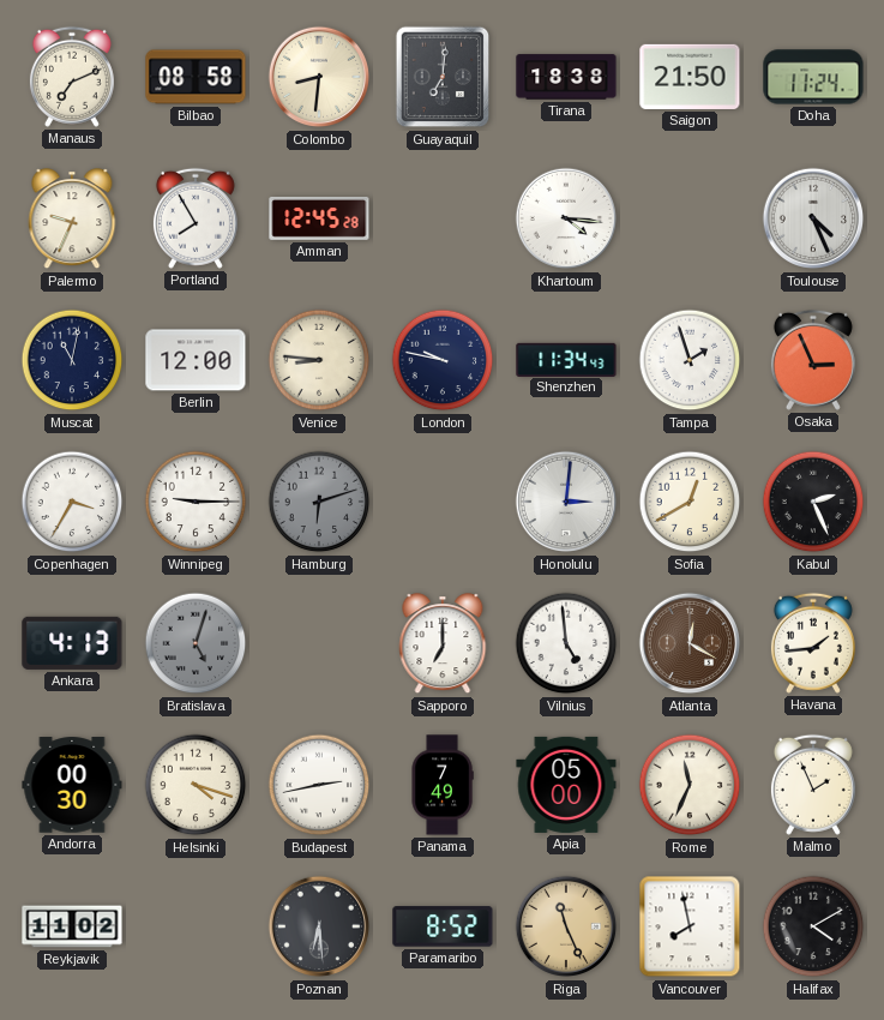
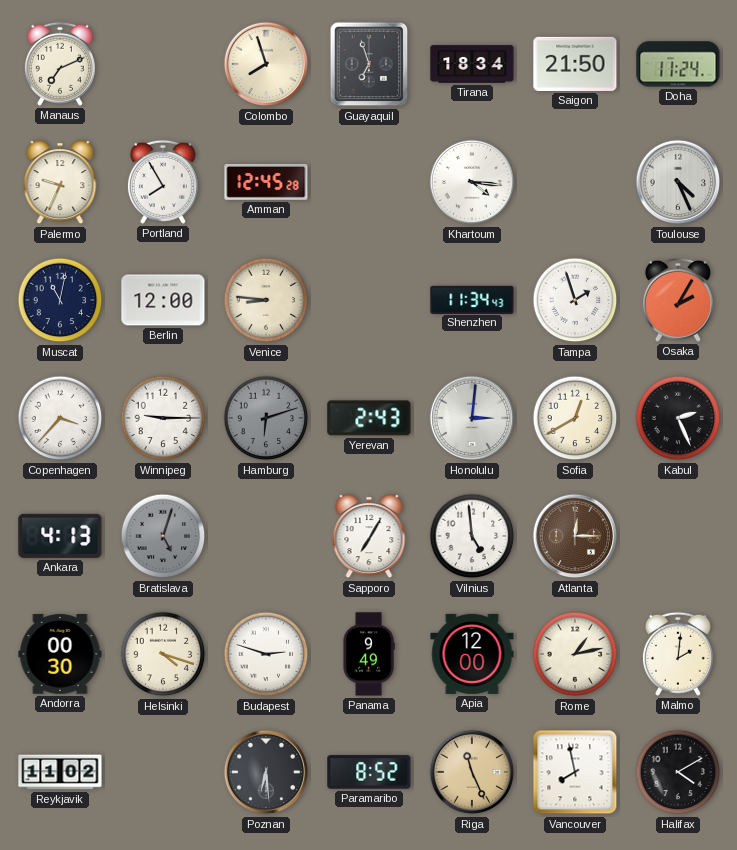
Bilbao: 08:58 -> none (196, 77)
Colombo: 8:31 -> 7:57 (266, 64)
Guayaquil: 7:01 -> 6:57 (369, 64)
Tirana: 18:38 -> 18:34 (472, 64)
London: 9:47 -> none (443, 360)
Osaka: 2:56 -> 2:05 (678, 300)
Copenhagen: 3:35 -> 3:37 (60, 418)
Yerevan: none -> 2:43 (369, 418)
Sapporo: 7:00 -> 7:05 (369, 537)
Atlanta: 12:20 -> 12:15 (575, 536)
Havana: 1:44 -> none (813, 643)
Budapest: 2:43 -> 2:48 (266, 654)
Panama: 7:49 -> 9:49 (369, 654)
Apia: 05:00 -> 12:00 (472, 654)
Rome: 11:34 -> 1:13 (575, 654)
Malmo: 1:56 -> 2:01 (678, 654)
